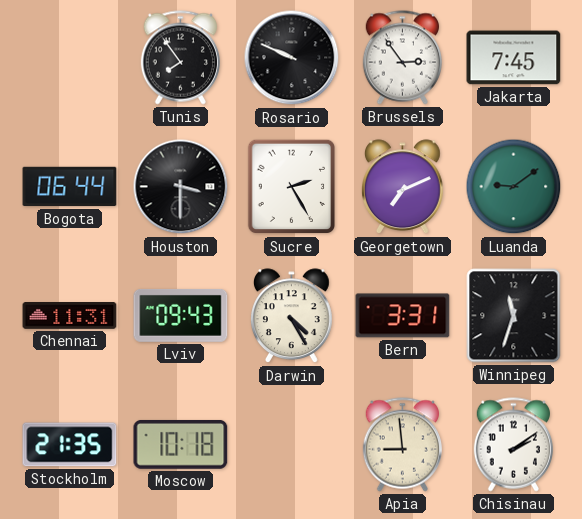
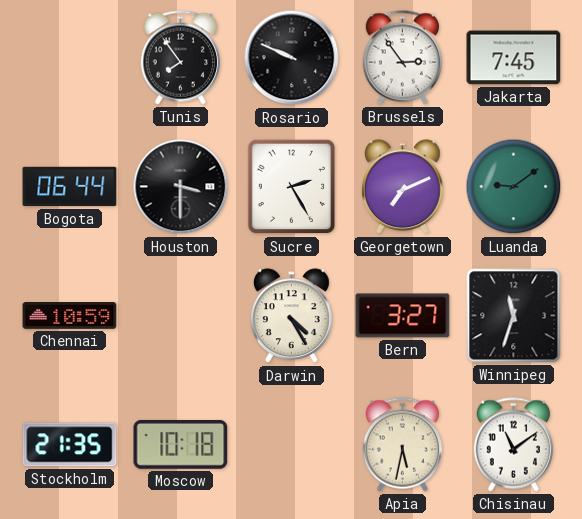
Chennai: 11:31 -> 10:59 (70, 316)
Lviv: 09:43 -> none (181, 315)
Bern: 3:31 -> 3:27 (403, 316)
Apia: 8:59 -> 5:32 (402, 445)
Chisinau: 2:09 -> 11:09 (513, 445)
